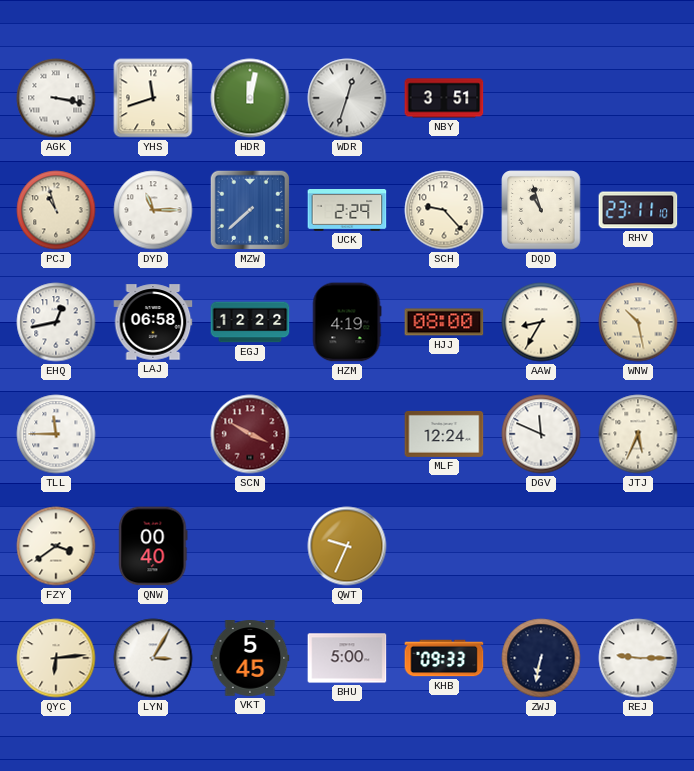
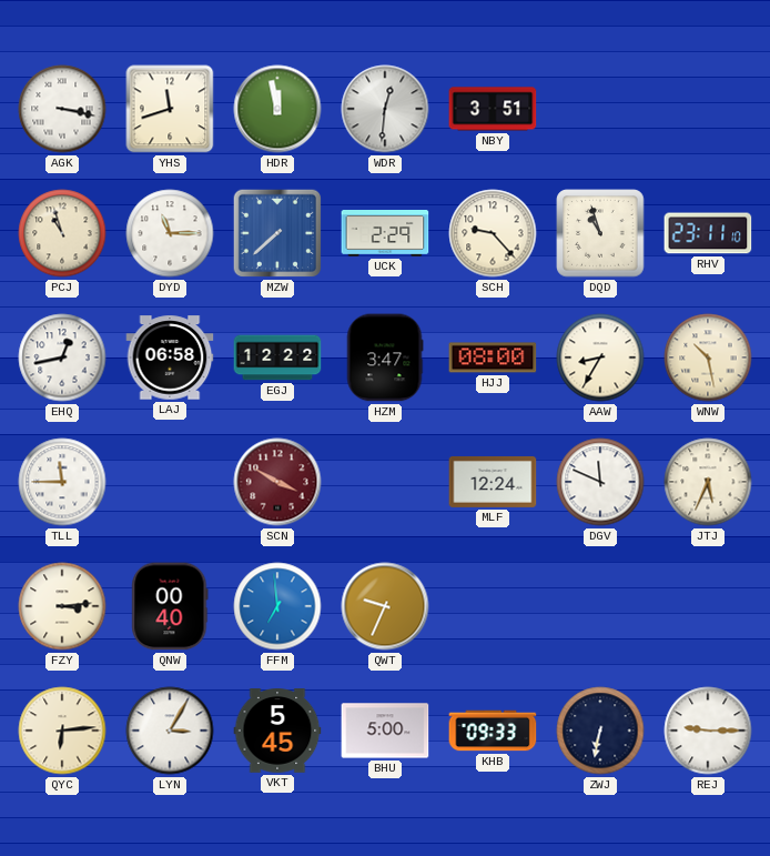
HDR: 12:02 -> 11:58 (277, 109)
WDR: 12:33 -> 12:31 (385, 109)
HZM: 4:19 -> 3:47 (385, 357)
FZY: 3:39 -> 3:14 (62, 606)
FFM: none -> 6:59 (277, 606)
